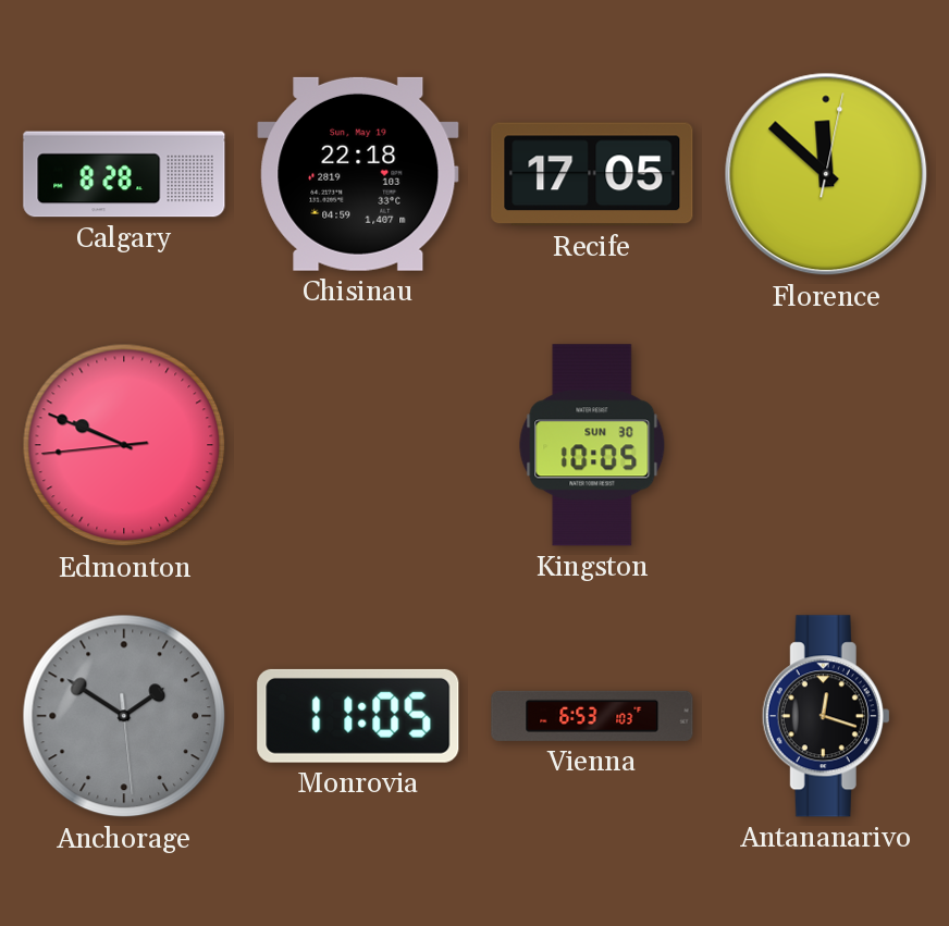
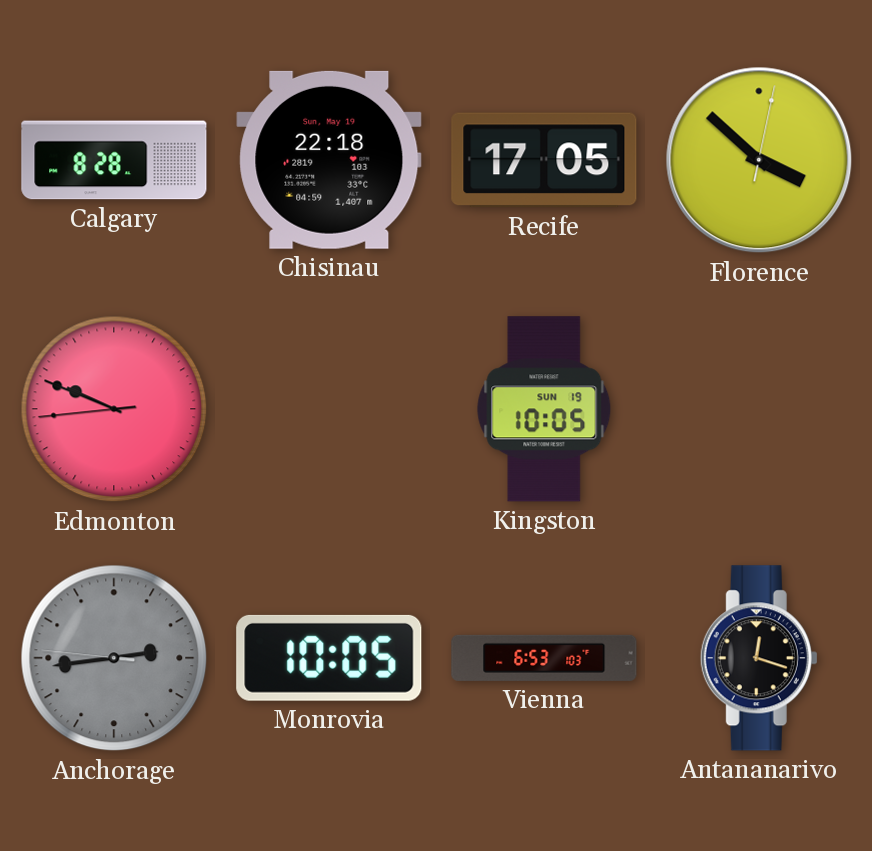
Florence: 11:52 -> 3:52 (759, 160)
Kingston date: SUN 30 -> SUN 19 (544, 409)
Anchorage: 1:50 -> 2:43 (114, 658)
Monrovia: 11:05 -> 10:05 (329, 658)
